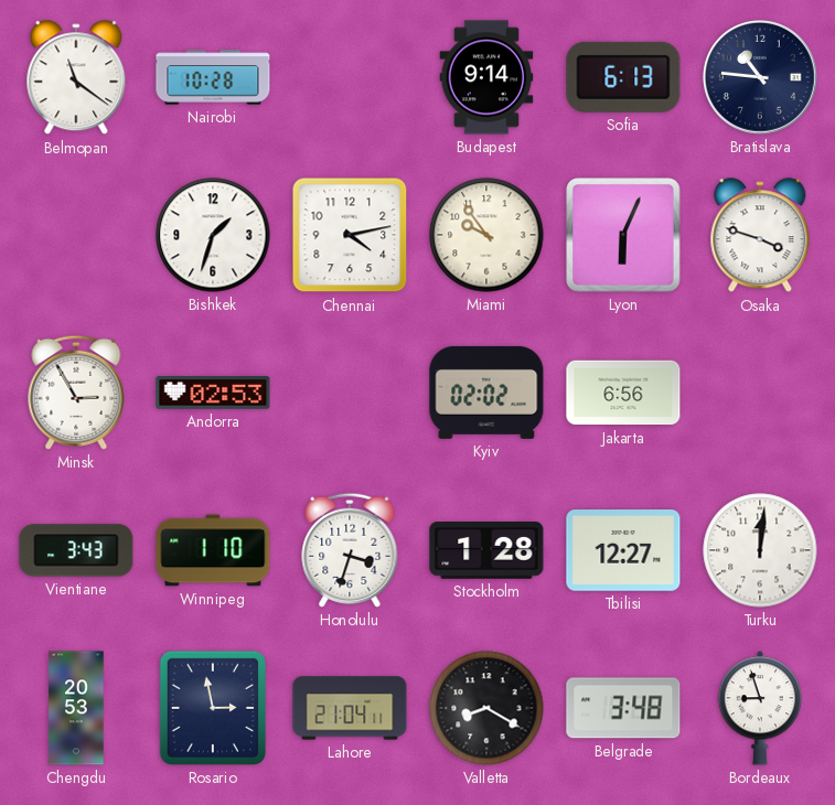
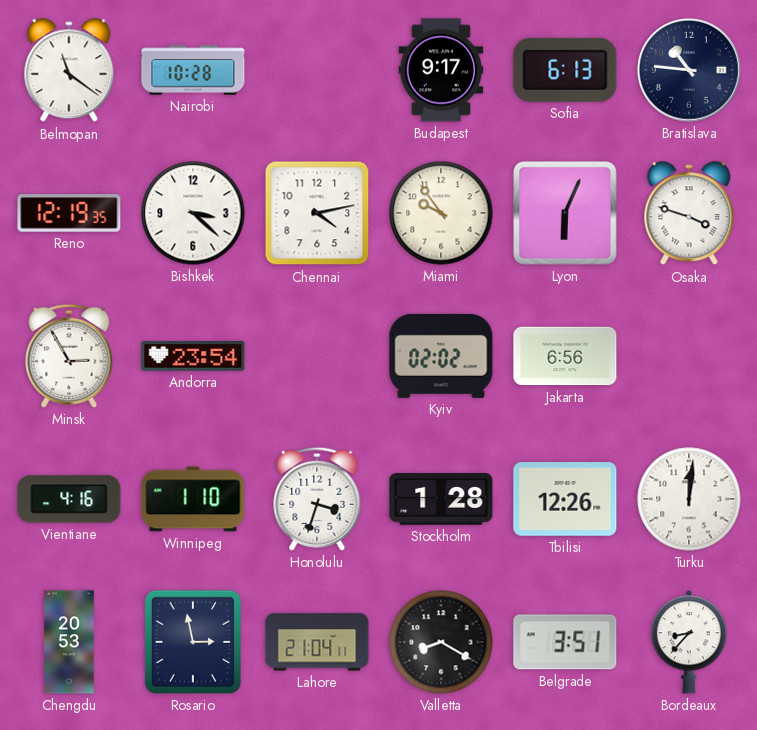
Budapest: 9:14 -> 9:17 (441, 70)
Reno: none -> 12:19 (69, 213)
Bishkek: 1:33 -> 3:22 (193, 213)
Andorra: 02:53 -> 23:54 (193, 356)
Vientiane: 3:43 -> 4:16 (69, 499)
Tbilisi: 12:27 -> 12:26 (565, 499)
Belgrade: 3:48 -> 3:51 (565, 642)
Bordeaux: 8:57 -> 8:37 (688, 642)
